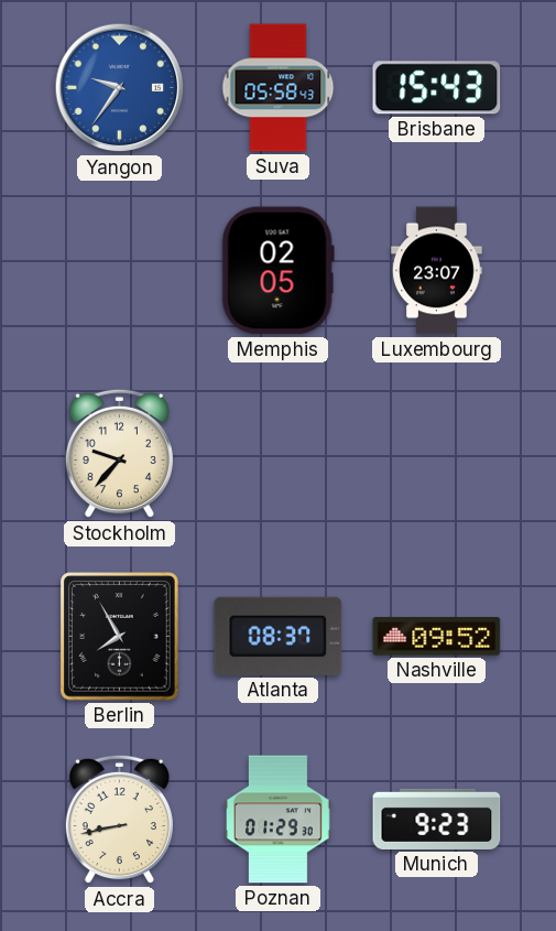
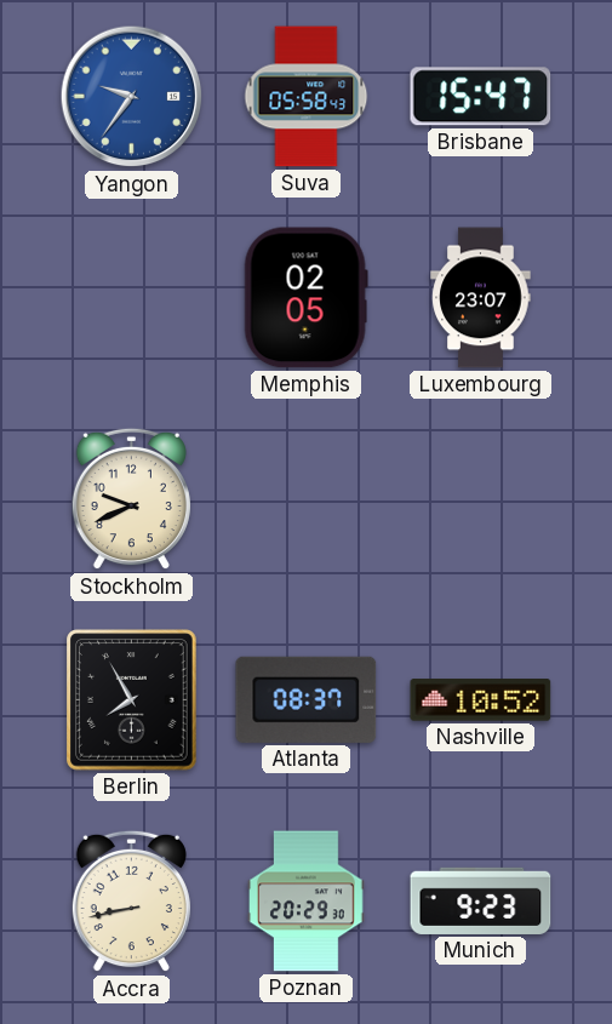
Brisbane: 15:43 -> 15:47 (481, 97)
Stockholm: 9:37 -> 9:41 (131, 499)
Nashville: 09:52 -> 10:52 (481, 700)
Poznan: 01:29 -> 20:29 (307, 902)
